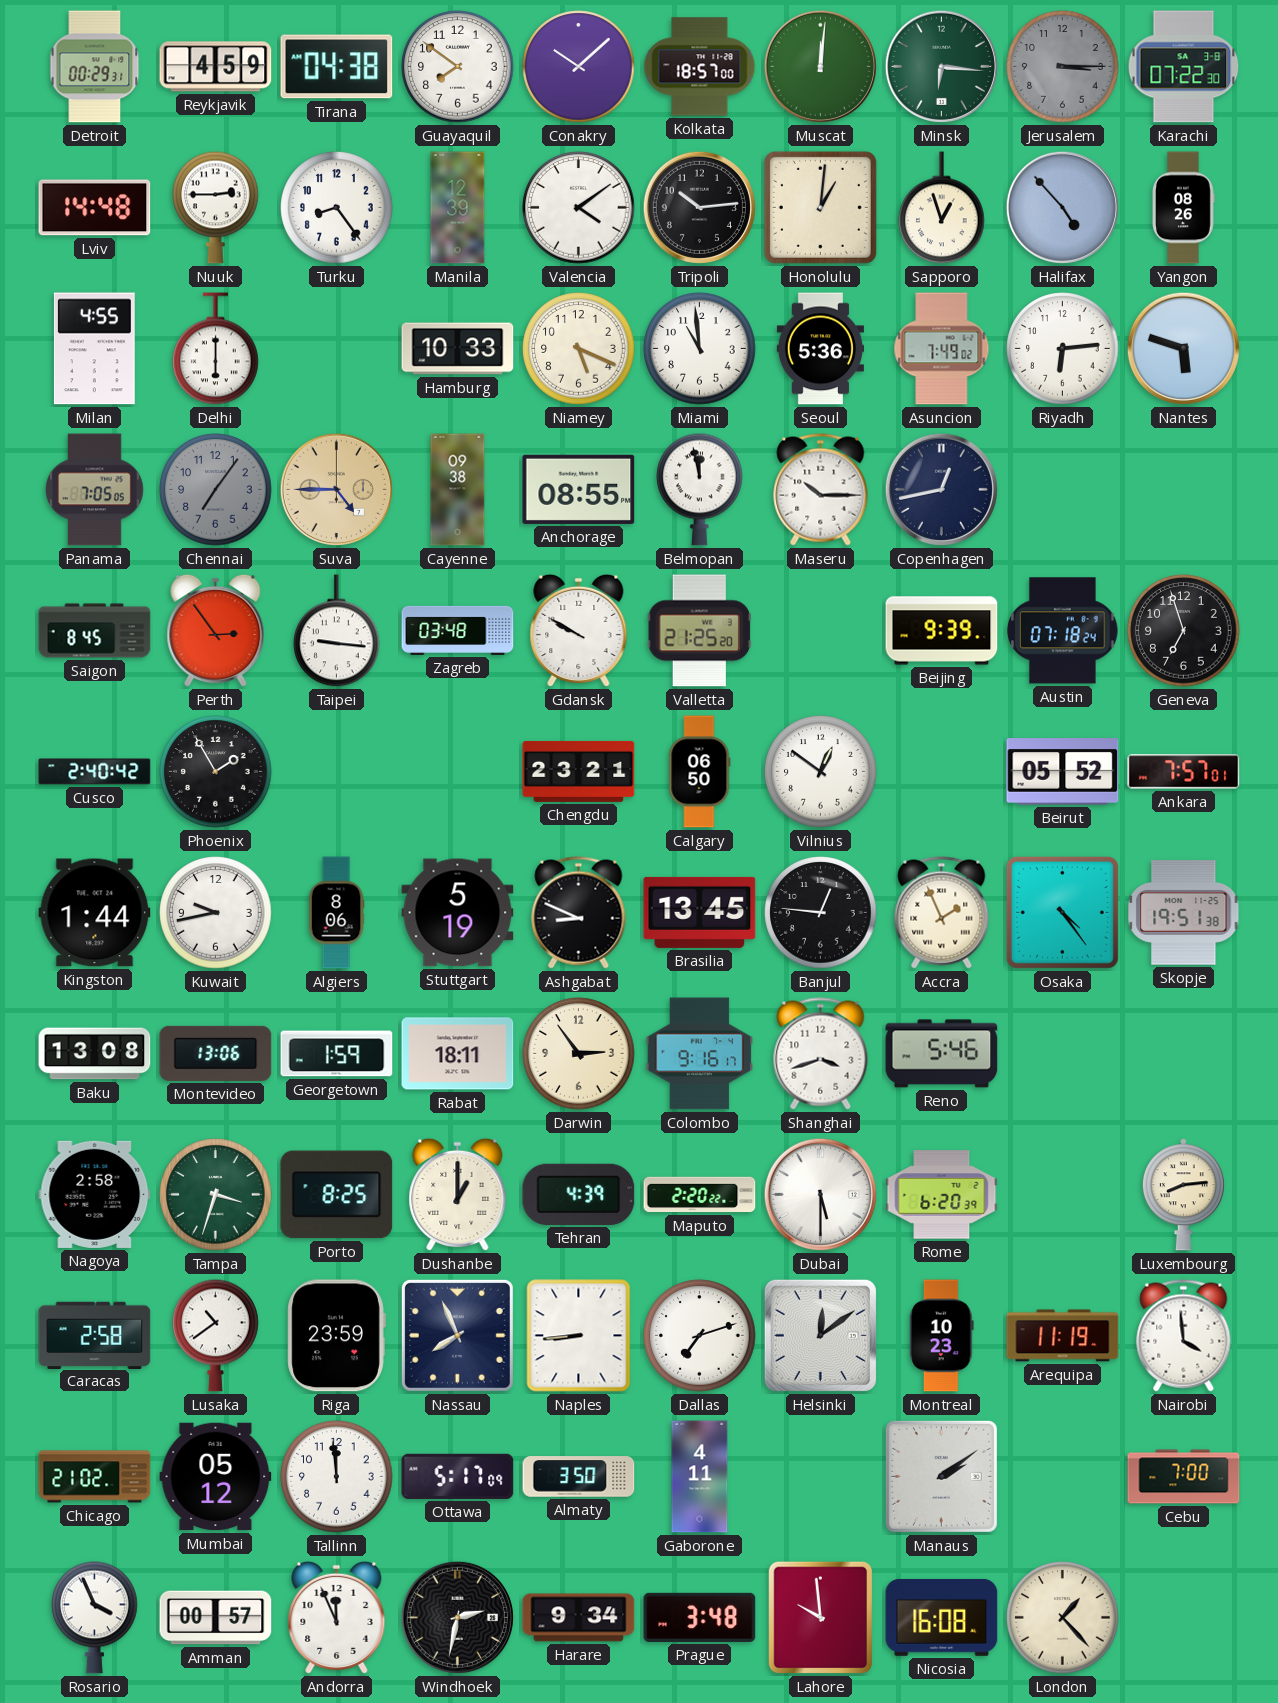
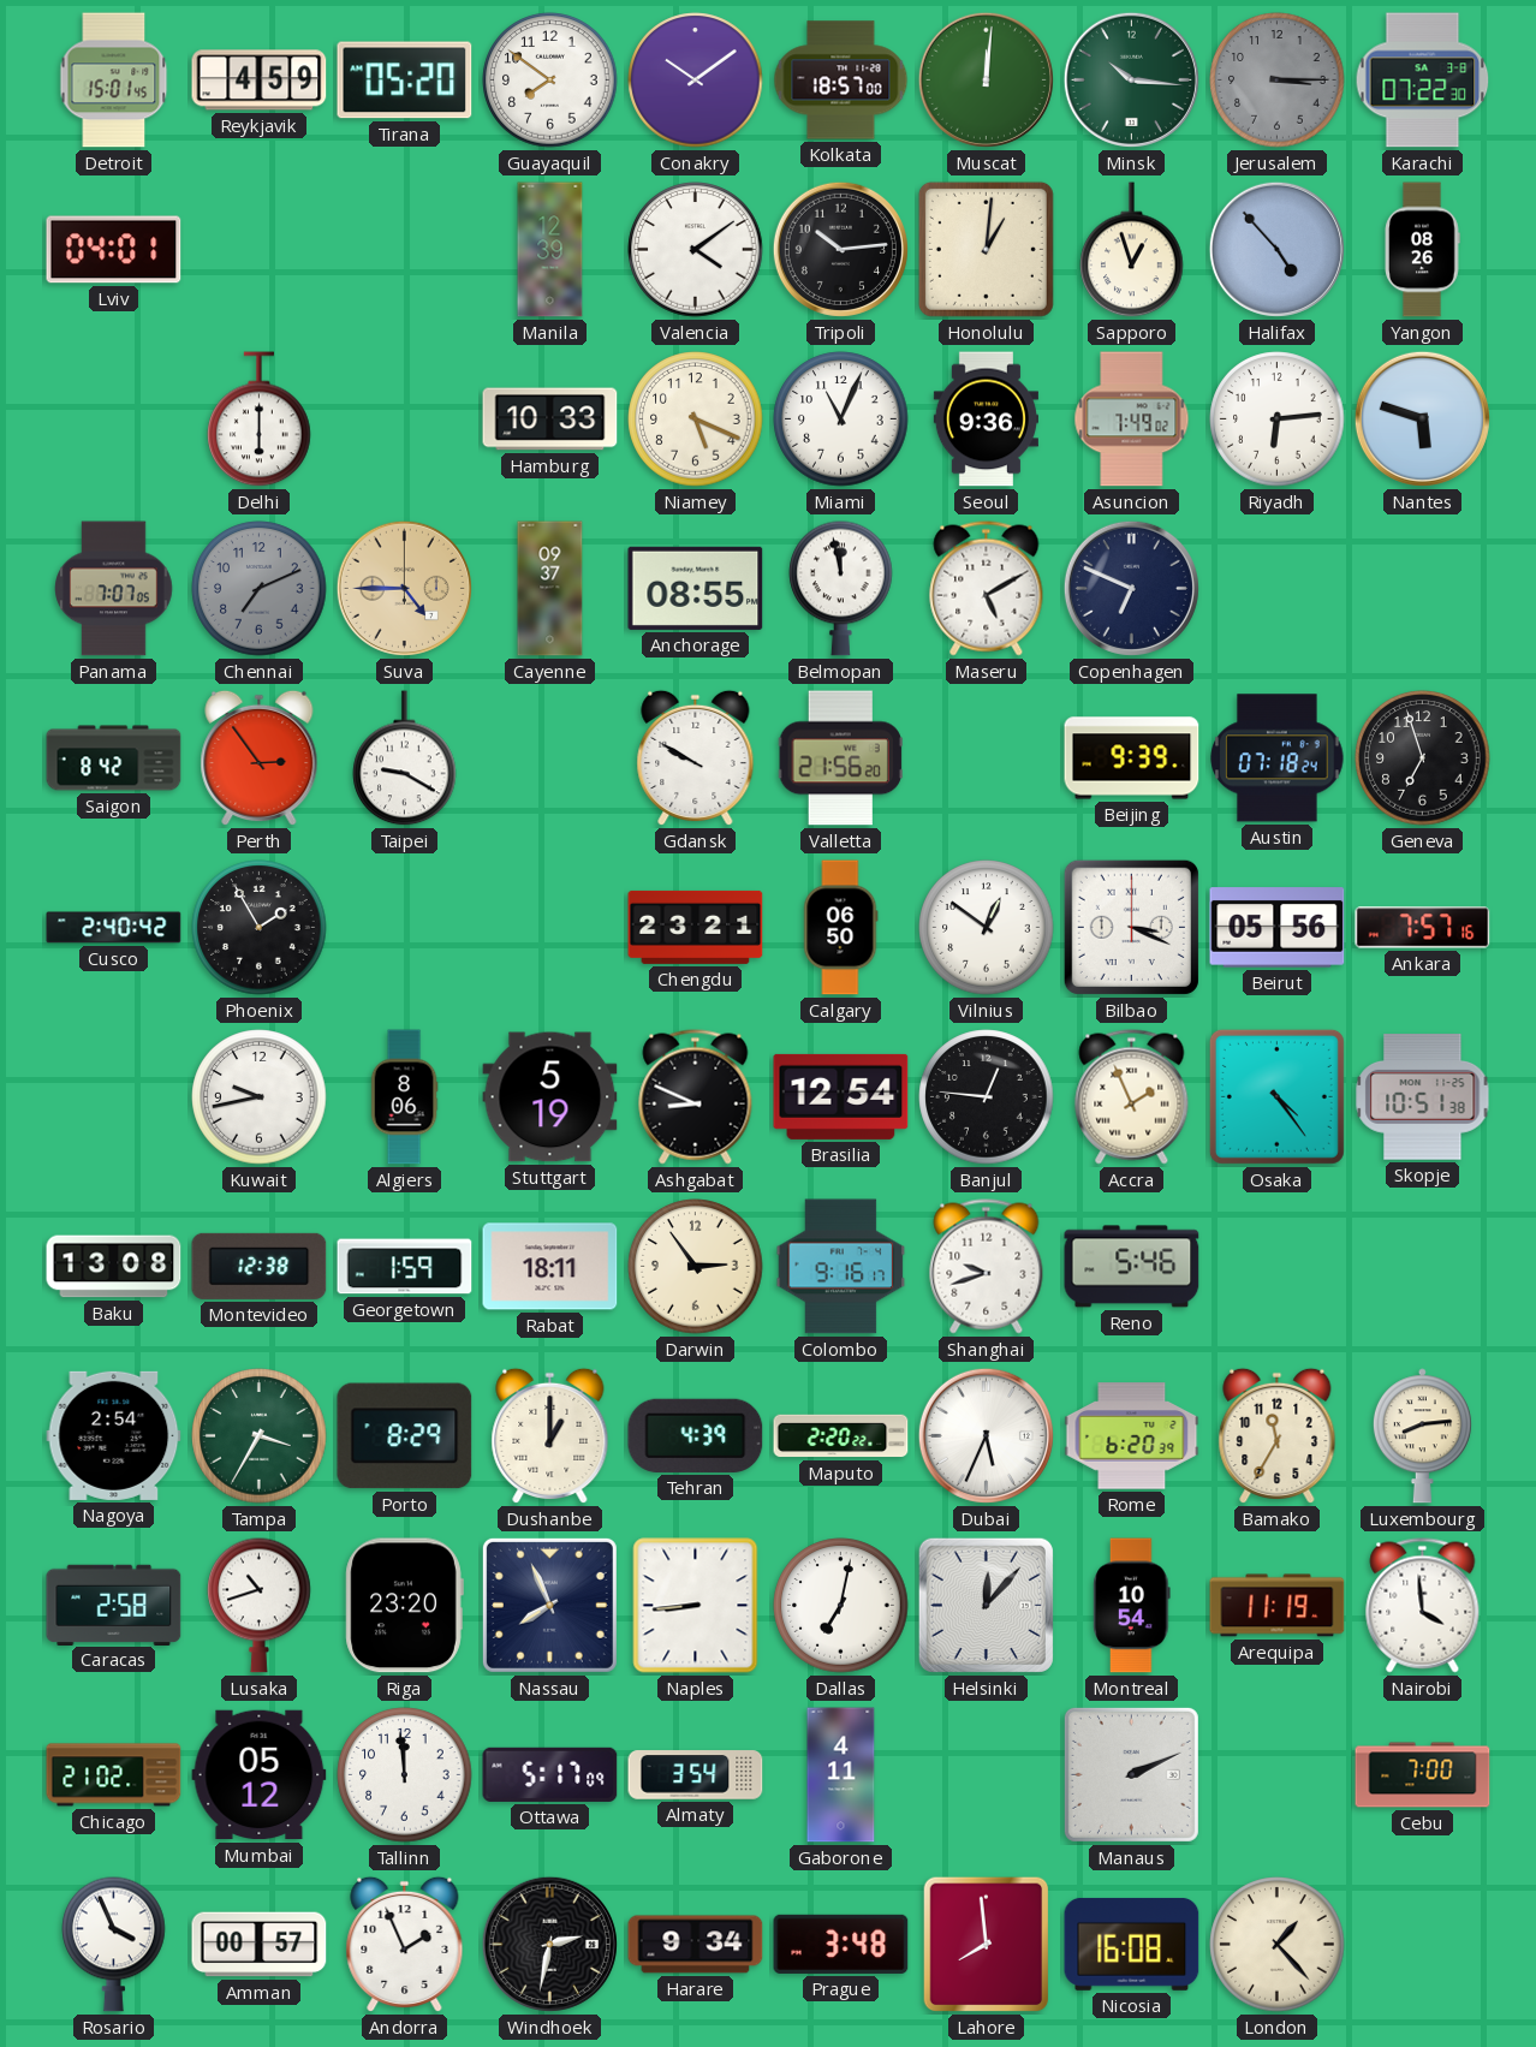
Detroit: 00:29 -> 15:01 (114, 81)
Tirana: 04:38 -> 05:20 (405, 81)
Conakry: 10:08 -> 10:09 (696, 81)
Minsk: 6:16 -> 10:16 (1131, 79)
Lviv: 14:48 -> 04:01 (114, 250)
Nuuk: 2:45 -> none (216, 207)
Turku: 8:24 -> none (337, 208)
Milan: 4:55 -> none (94, 349)
Miami: 10:59 -> 11:04 (841, 419)
Seoul: 5:36 -> 9:36 (986, 419)
Panama: 7:05 -> 7:07 (114, 589)
Chennai: 7:06 -> 7:11 (260, 589)
Cayenne: 09:38 -> 09:37 (550, 589)
Maseru: 10:15 -> 5:10 (987, 589)
Copenhagen: 12:43 -> 6:49 (1131, 588)
Saigon: 8:45 -> 8:42 (114, 758)
Taipei: 9:16 -> 9:20 (405, 758)
Zagreb: 03:48 -> none (458, 630)
Valletta: 21:25 -> 21:56 (840, 758)
Bilbao: none -> 3:19 (1131, 927)
Beirut: 05:52 -> 05:56 (1278, 928)
Ankara: 7:57:01 -> 7:57:16 (1423, 928)
Kingston: 1:44 -> none (95, 913)
Brasilia: 13:45 -> 12:54 (841, 1096)
Skopje: 19:51 -> 10:51 (1423, 1097)
Montevideo: 13:06 -> 12:38 (260, 1266)
Shanghai: 3:42 -> 9:42 (987, 1267)
Nagoya: 2:58 -> 2:54 (114, 1435)
Tampa: 3:33 -> 3:35 (260, 1436)
Porto: 8:25 -> 8:29 (405, 1436)
Dubai: 5:30 -> 5:34 (986, 1435)
Bamako: none -> 11:35 (1278, 1436)
Lusaka: 10:39 -> 10:42 (260, 1605)
Riga: 23:59 -> 23:20 (404, 1606)
Dallas: 7:12 -> 7:02 (841, 1606)
Helsinki: 12:09 -> 12:07 (986, 1605)
Montreal: 10:23 -> 10:54 (1132, 1606)
Almaty: 3:50 -> 3:54 (696, 1775)
Manaus: 2:09 -> 2:11 (1131, 1774)
Andorra: 11:56 -> 1:56 (405, 1945)
Lahore: 9:59 -> 7:59 (987, 1945)
